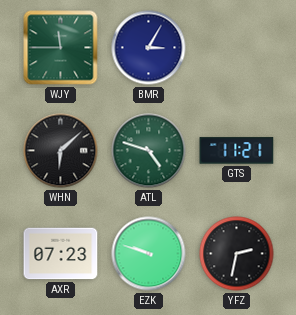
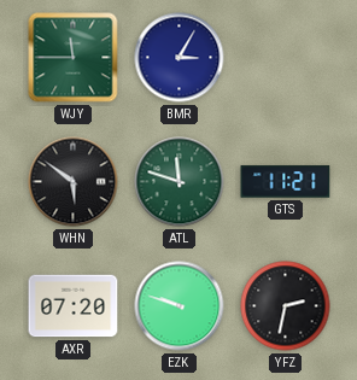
WHN: 6:08 -> 5:51 (74, 182)
ATL: 4:48 -> 11:48 (180, 182)
AXR: 07:23 -> 07:20 (74, 306)
